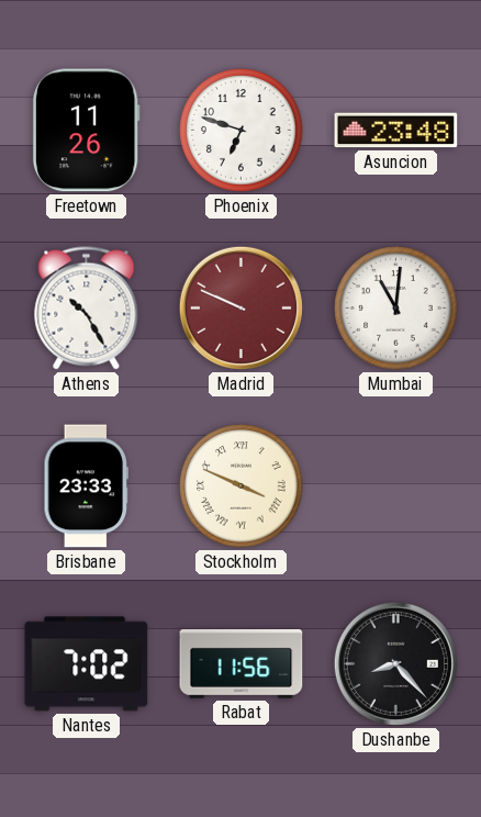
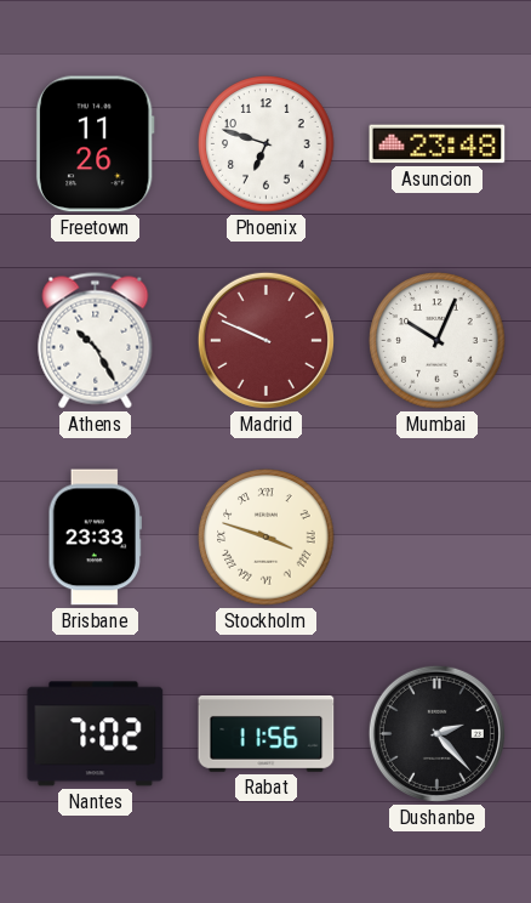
Mumbai: 11:01 -> 10:04 (438, 341)
Stockholm: 3:49 -> 3:48 (267, 538)
Dushanbe: 8:23 -> 2:23 (436, 733)
